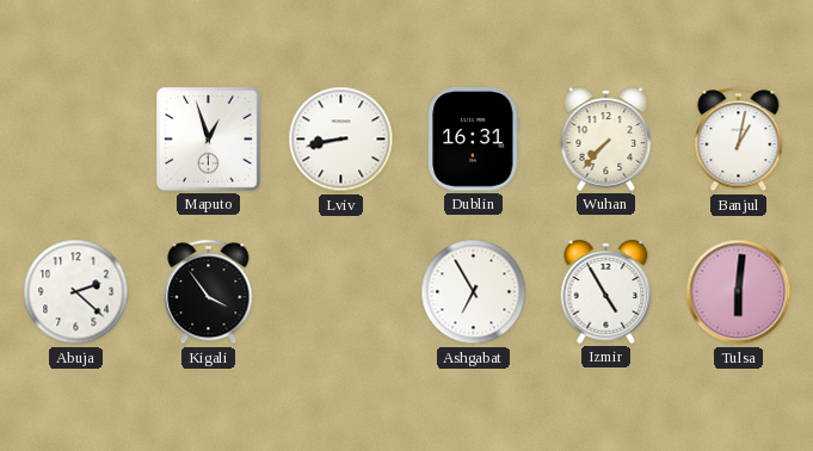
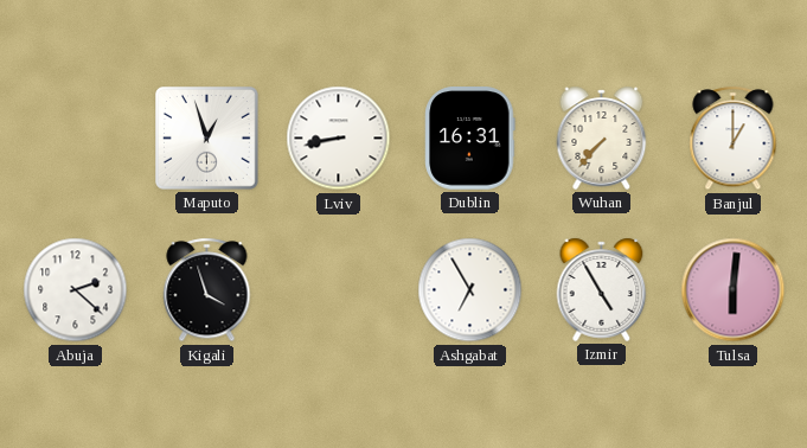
Banjul: 1:02 -> 1:00 (734, 139)
Kigali: 3:54 -> 3:57 (207, 290)
